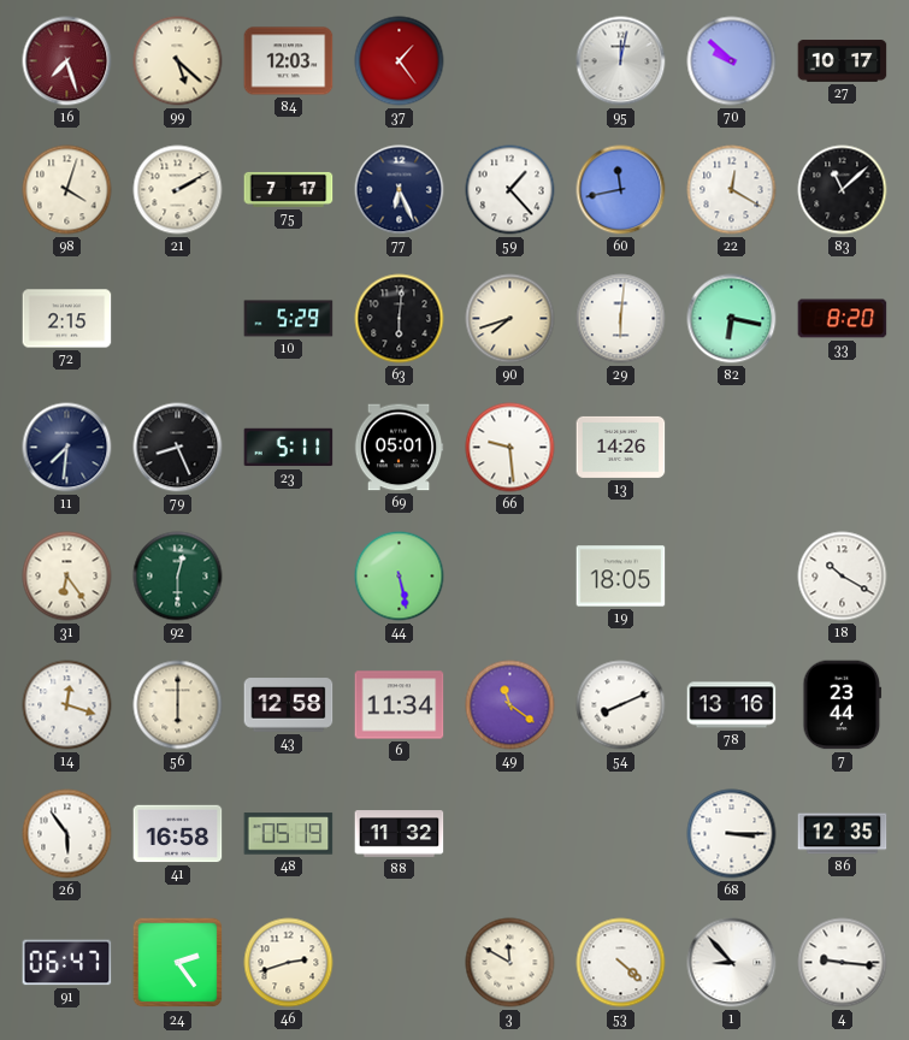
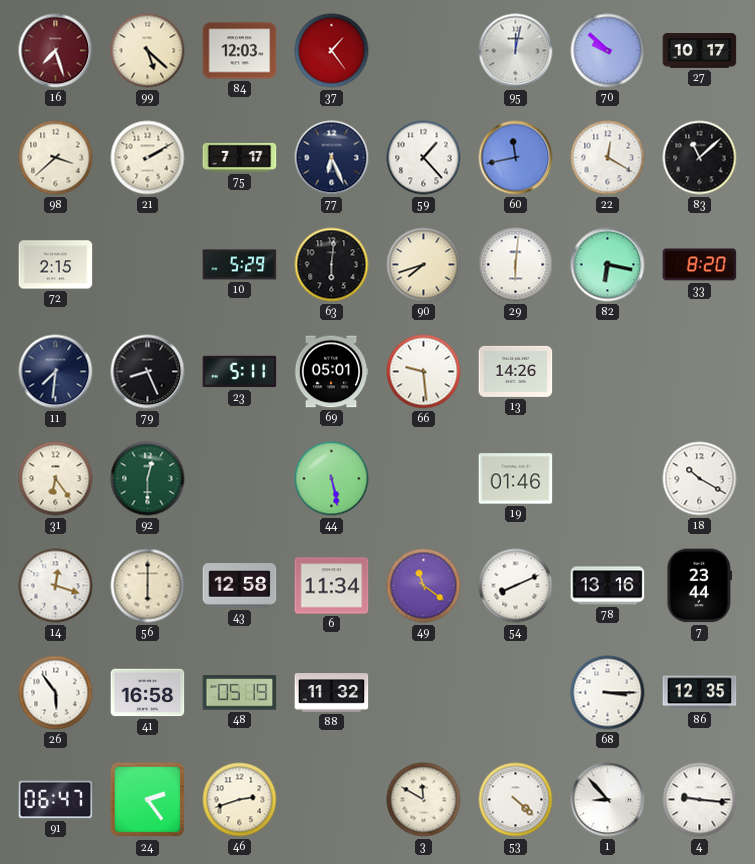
98: 4:03 -> 3:38 (56, 158)
19: 18:05 -> 01:46 (516, 479)
